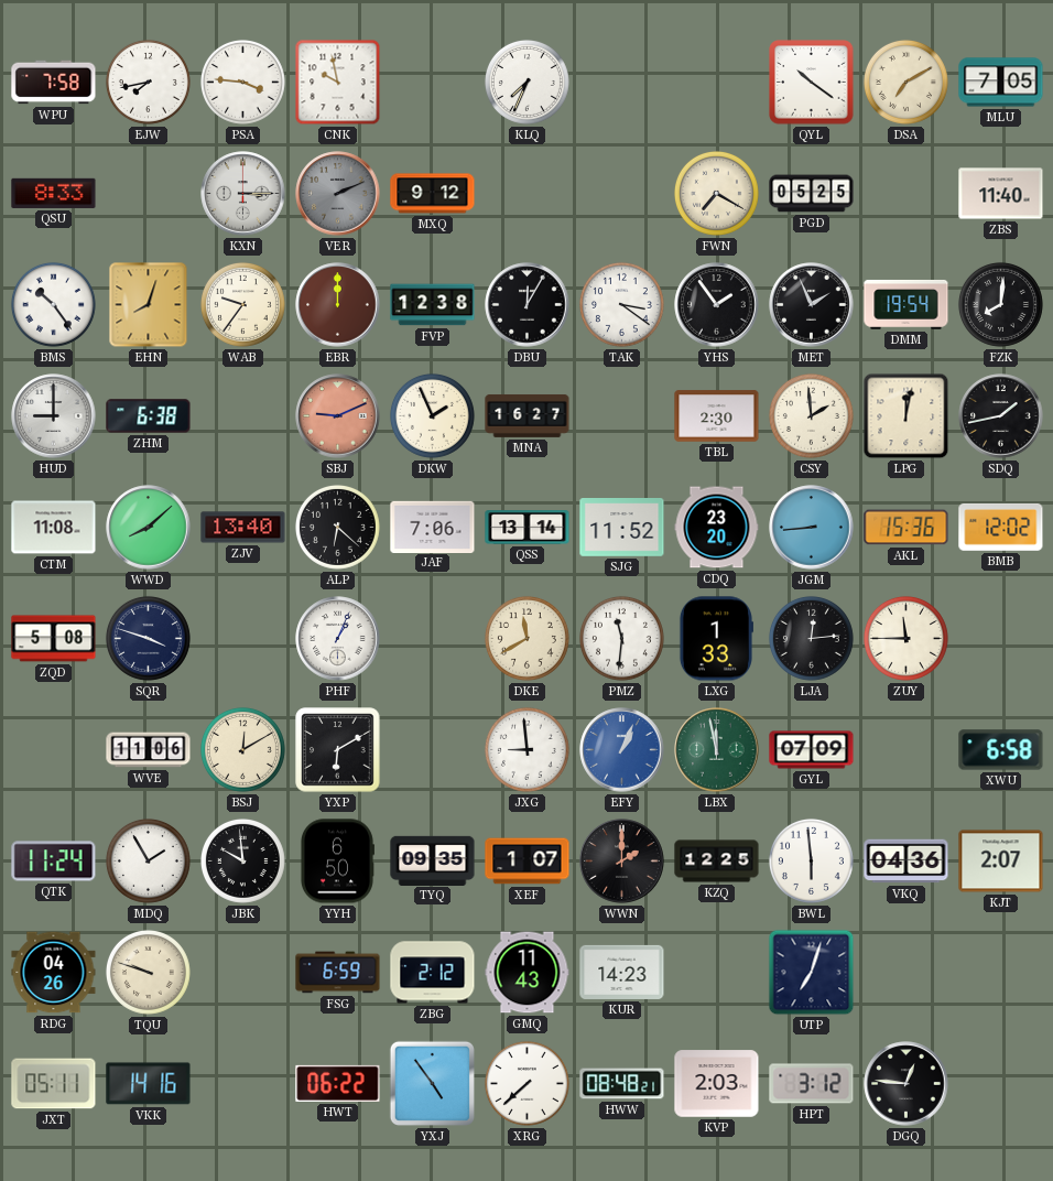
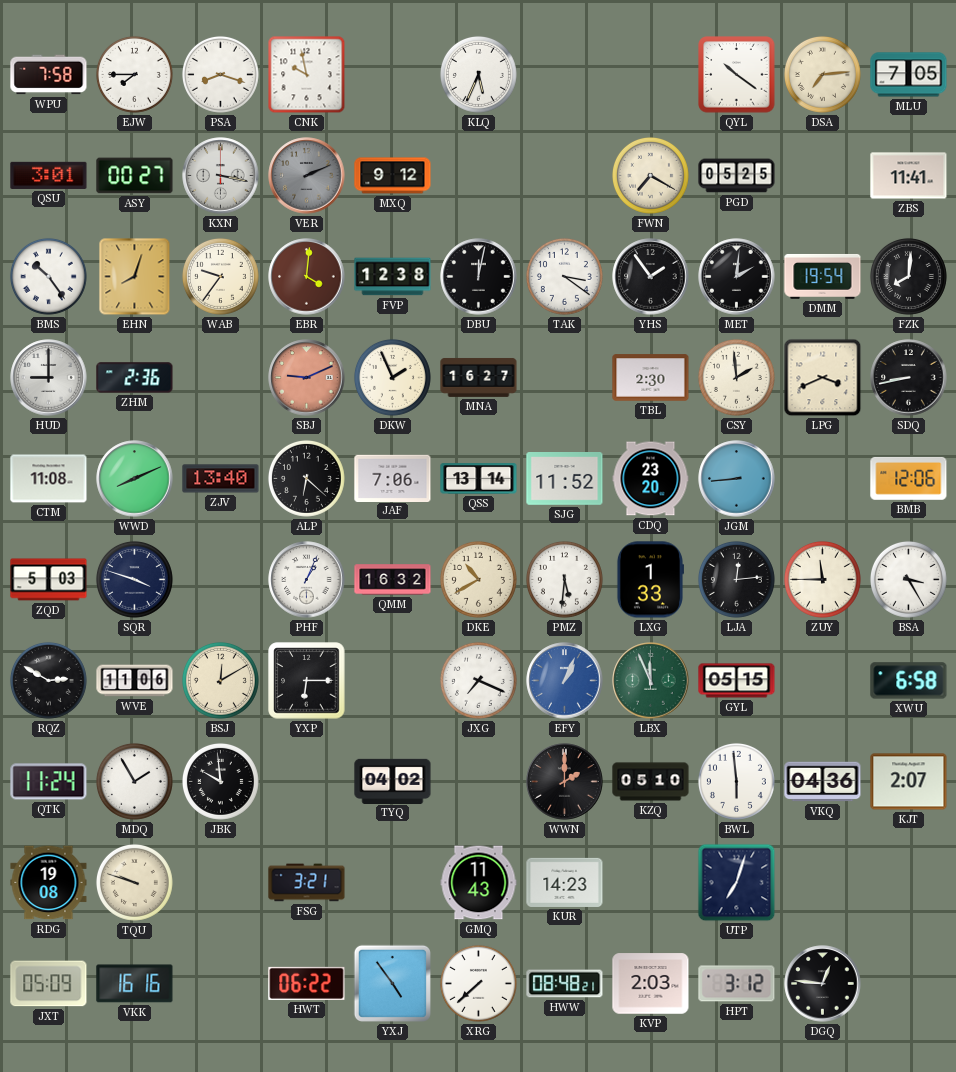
EJW: 7:43 -> 7:45 (134, 74)
PSA: 3:46 -> 8:18 (220, 74)
KLQ: 7:34 -> 5:34 (478, 74)
DSA: 7:10 -> 7:14 (822, 74)
QSU: 8:33 -> 3:01 (49, 175)
ASY: none -> 00:27 (135, 176)
KXN: 3:15 -> 3:17 (221, 176)
ZBS: 11:40 -> 11:41 (909, 176)
EBR: 12:00 -> 4:01 (307, 277)
DBU: 12:05 -> 12:02 (479, 277)
MET: 1:56 -> 2:01 (737, 277)
ZHM: 6:38 -> 2:36 (135, 378)
LPG: 12:02 -> 3:41 (823, 378)
SDQ: 1:43 -> 8:43 (909, 378)
WWD: 8:08 -> 8:11 (135, 479)
AKL: 15:36 -> none (907, 528)
BMB: 12:02 -> 12:06 (909, 478)
ZQD: 5:08 -> 5:03 (49, 580)
QMM: none -> 16:32 (393, 580)
DKE: 11:40 -> 10:40 (478, 579)
PMZ: 11:31 -> 5:31 (564, 579)
BSA: none -> 3:25 (908, 579)
RQZ: none -> 2:50 (48, 680)
YXP: 6:10 -> 6:15 (307, 681)
JXG: 8:59 -> 7:19 (478, 680)
LBX: 11:58 -> 11:56 (651, 681)
GYL: 07:09 -> 05:15 (737, 681)
YYH: 6:50 -> none (337, 862)
TYQ: 09:35 -> 04:02 (393, 781)
XEF: 1:07 -> none (528, 862)
KZQ: 12:25 -> 05:10 (651, 782)
RDG: 04:26 -> 19:08 (49, 883)
FSG: 6:59 -> 3:21 (307, 883)
ZBG: 2:12 -> none (433, 973)
JXT: 05:11 -> 05:09 (49, 984)
VKK: 14:16 -> 16:16 (135, 984)
